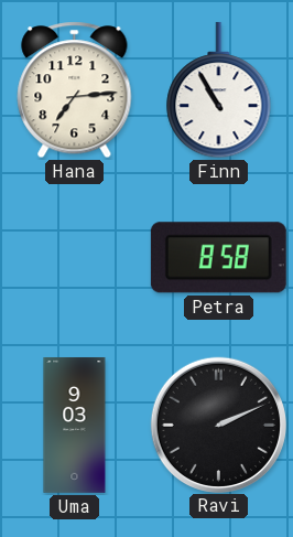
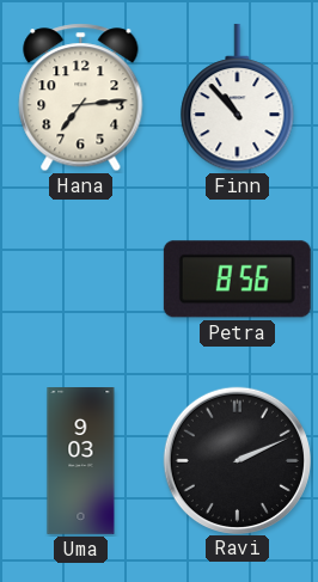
Finn: 10:55 -> 10:53 (238, 98)
Petra: 8:58 -> 8:56 (237, 280)
